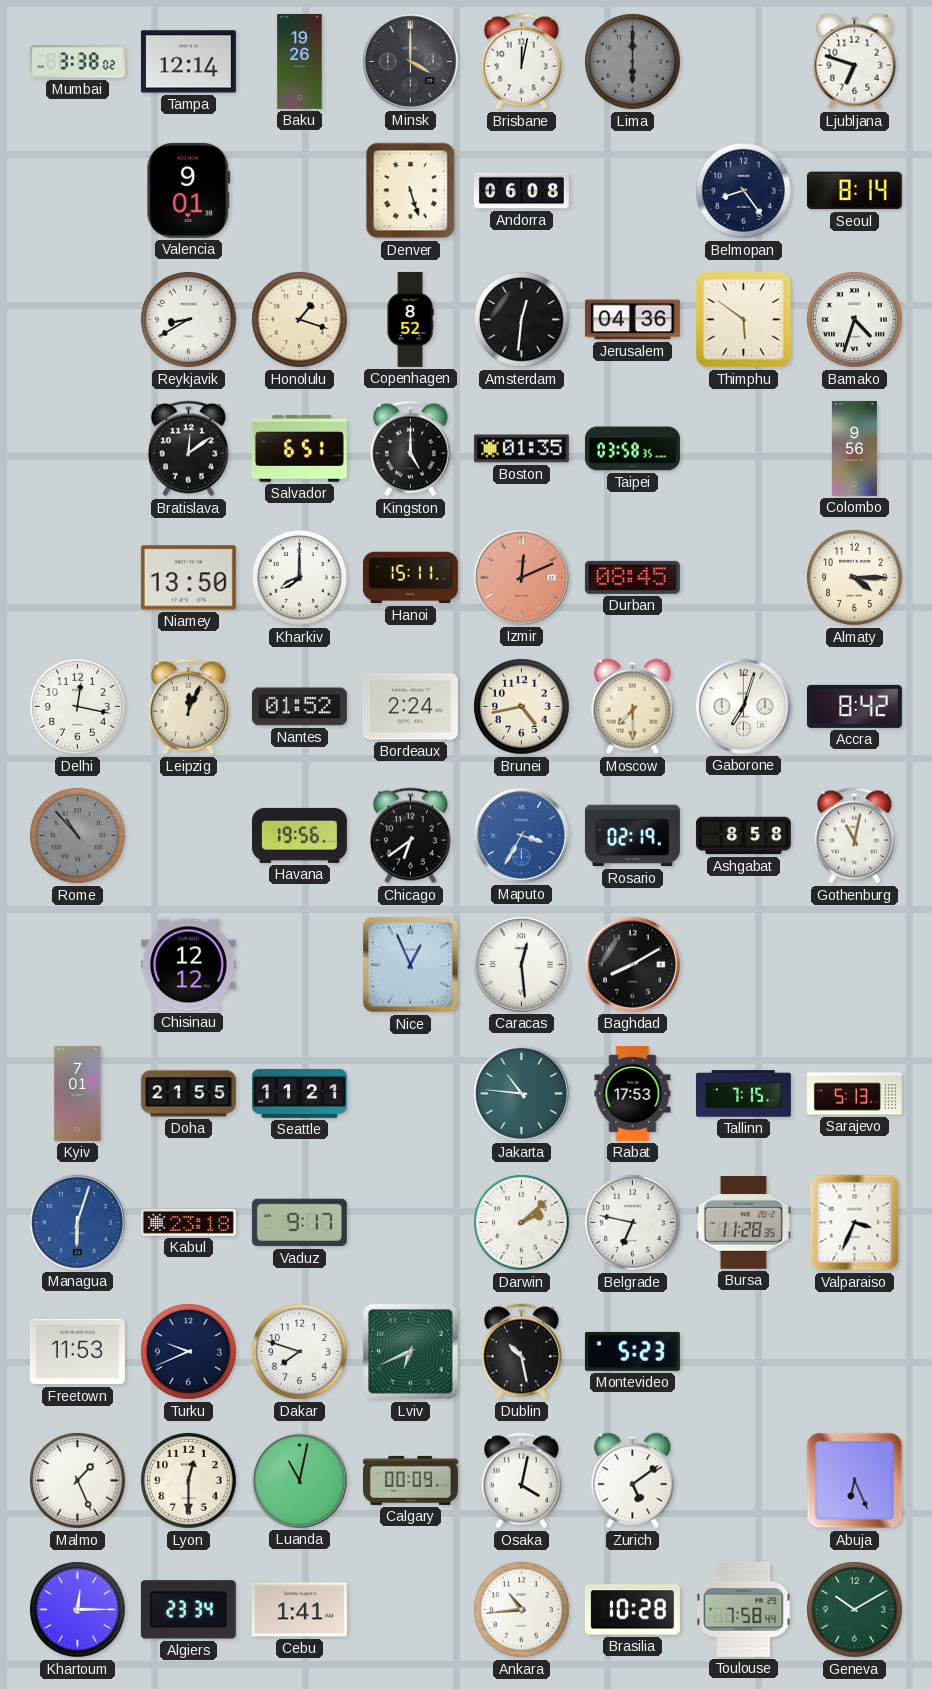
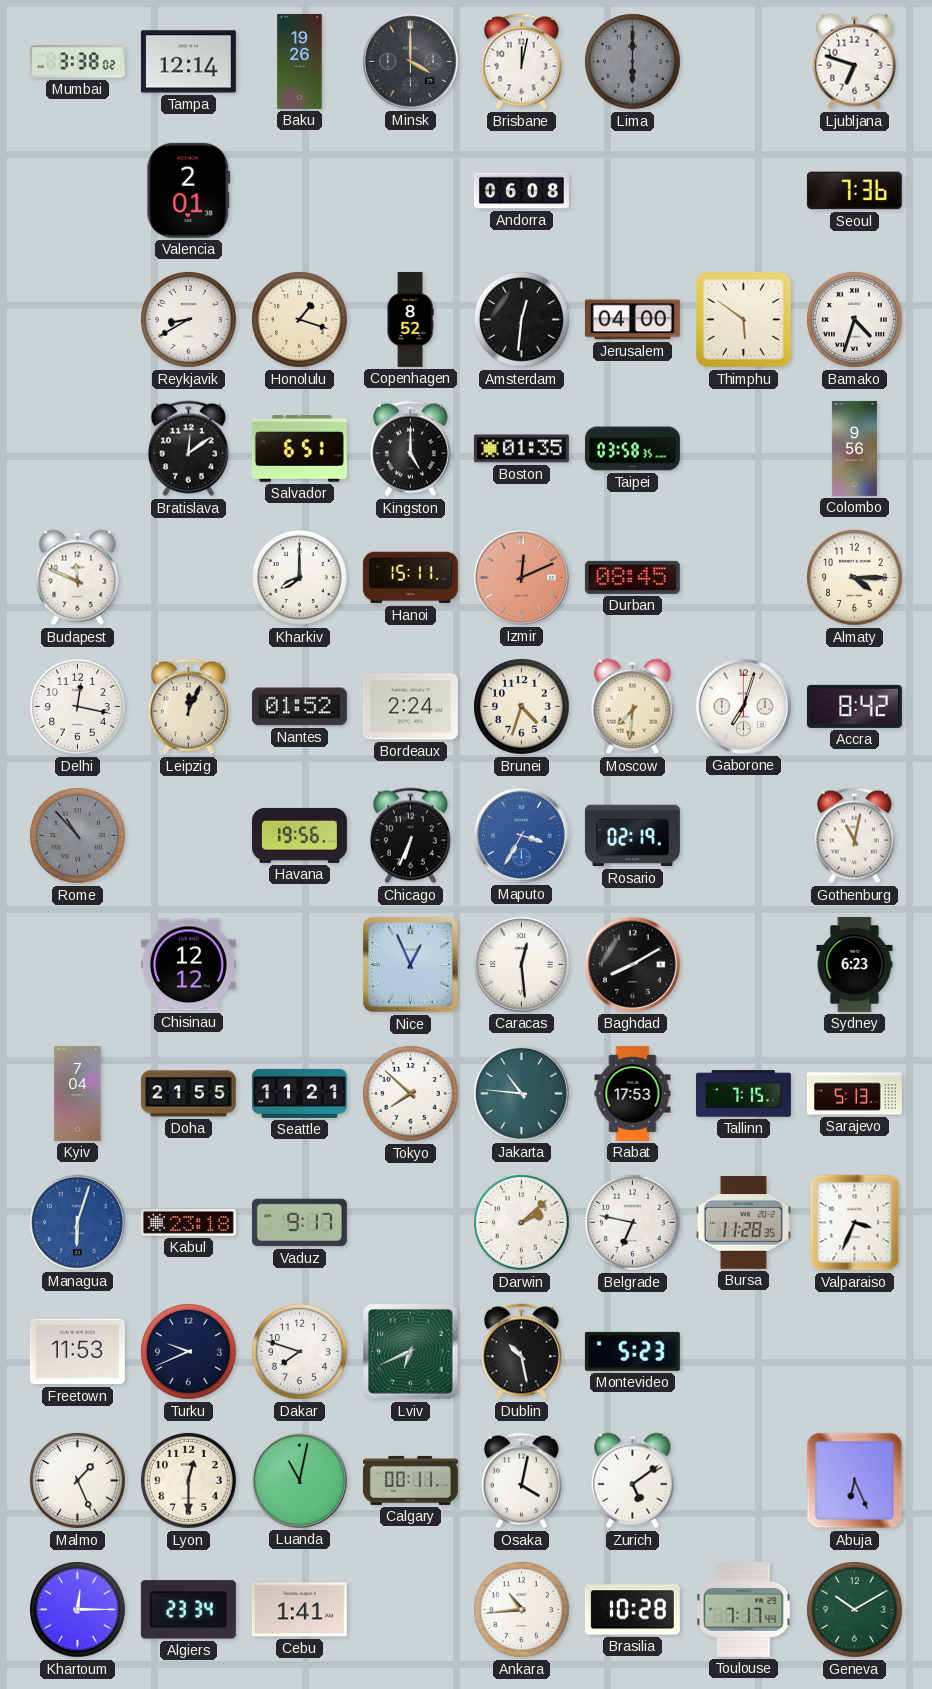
Valencia: 9:01 -> 2:01 (189, 190)
Denver: 5:27 -> none (411, 191)
Belmopan: 8:24 -> none (744, 191)
Seoul: 8:14 -> 7:36 (854, 191)
Jerusalem: 04:36 -> 04:00 (632, 320)
Budapest: none -> 11:49 (78, 578)
Niamey: 13:50 -> none (188, 578)
Brunei: 4:43 -> 4:33 (522, 707)
Moscow: 7:30 -> 7:31 (633, 707)
Chicago: 6:39 -> 6:34 (410, 836)
Ashgabat: 8:58 -> none (743, 836)
Sydney: none -> 6:23 (855, 964)
Kyiv: 7:01 -> 7:04 (78, 1093)
Tokyo: none -> 7:52 (411, 1094)
Calgary: 00:09 -> 00:11 (410, 1480)
Toulouse: 7:58 -> 7:17 (744, 1609)
